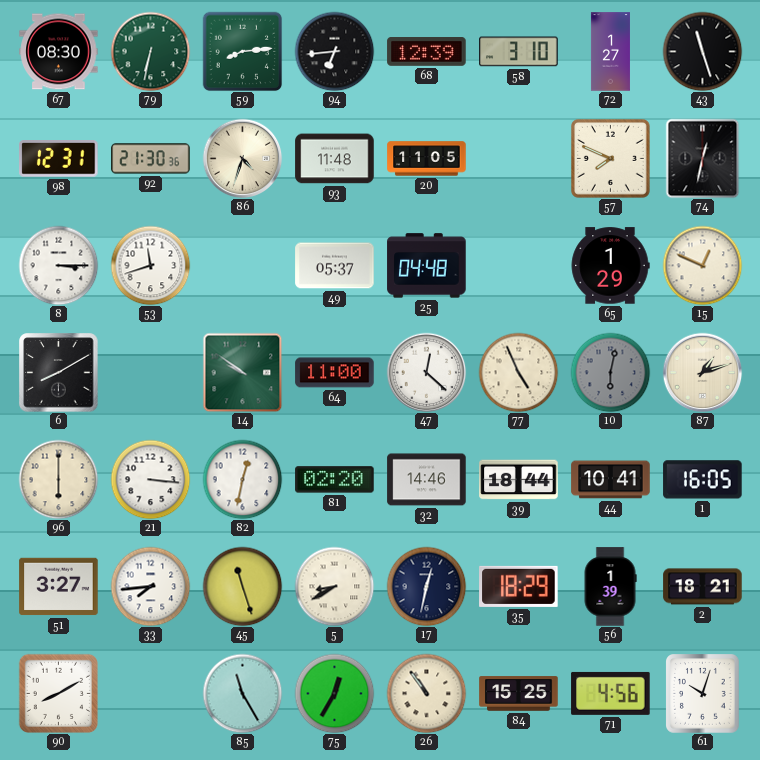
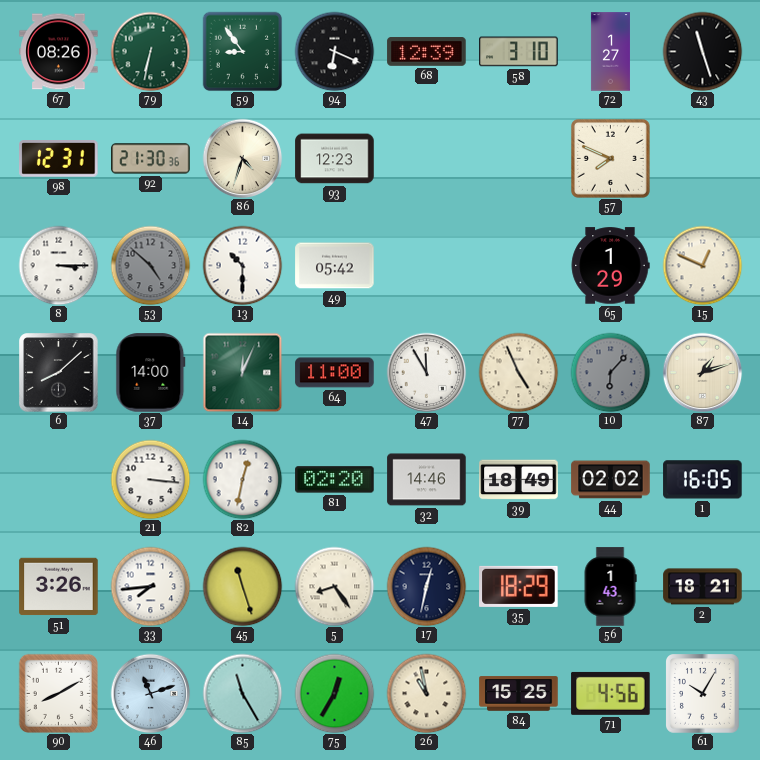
67: 08:30 -> 08:26 (59, 52)
59: 8:14 -> 8:54 (242, 51)
94: 6:44 -> 6:19 (334, 51)
93: 11:48 -> 12:23 (335, 159)
20: 11:05 -> none (427, 159)
74: 12:32 -> none (703, 158)
53: 11:42 -> 4:52 (150, 265)
53 dial: white -> grey (150, 265)
13: none -> 10:30 (242, 265)
49: 05:37 -> 05:42 (335, 266)
25: 04:48 -> none (427, 266)
6: 8:10 -> 8:08 (59, 373)
37: none -> 14:00 (151, 373)
14: 9:51 -> 12:04 (242, 372)
47: 12:22 -> 11:55 (426, 372)
10: 6:02 -> 6:07 (610, 372)
96: 6:00 -> none (58, 479)
39: 18:44 -> 18:49 (519, 480)
44: 10:41 -> 02:02 (611, 480)
51: 3:27 -> 3:26 (59, 587)
5: 8:40 -> 8:24 (334, 586)
56: 1:39 -> 1:43 (610, 587)
46: none -> 11:12 (150, 693)
26: 10:54 -> 10:58 (426, 693)
61: 10:03 -> 10:05 (703, 694)
